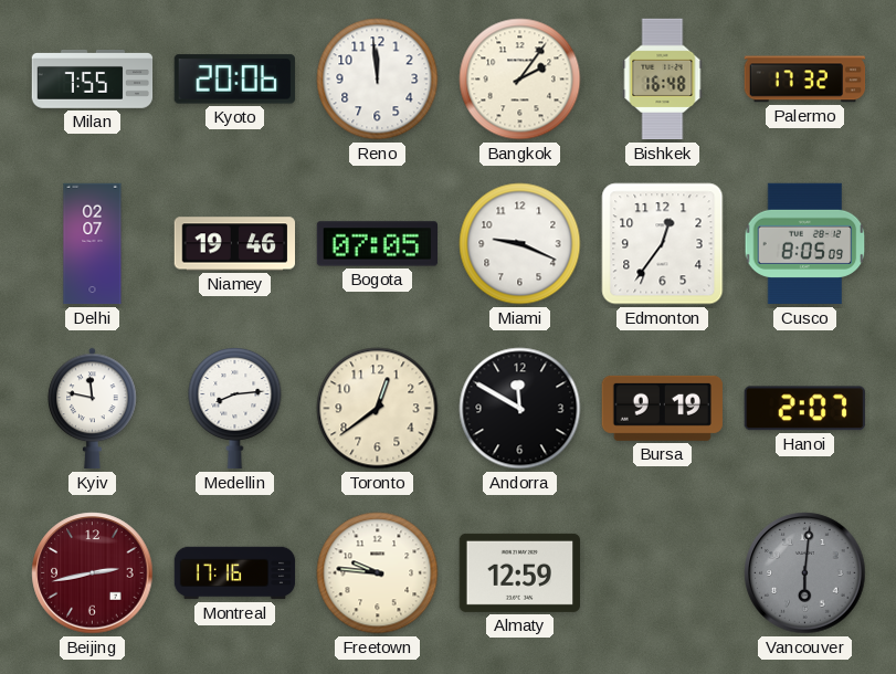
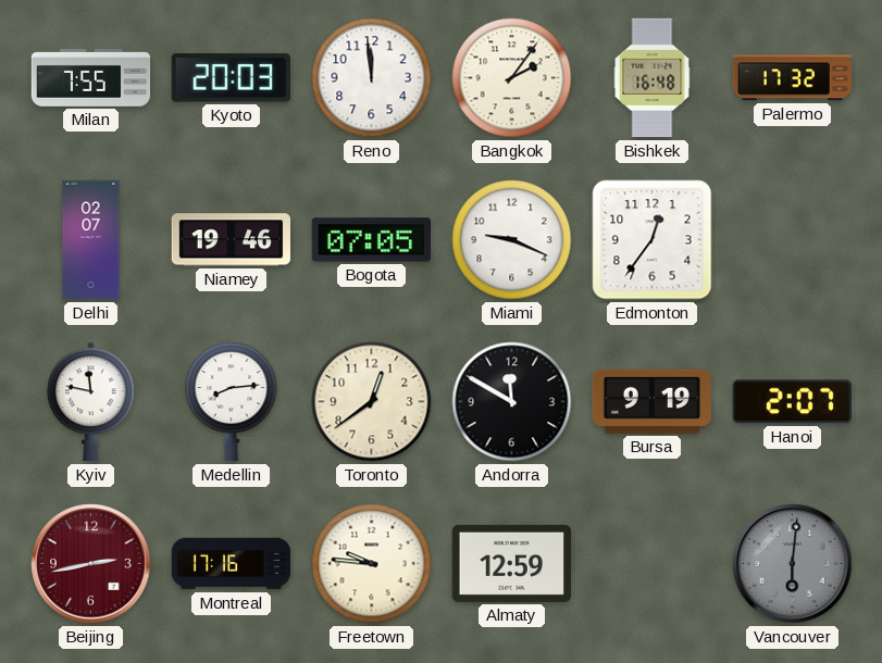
Kyoto: 20:06 -> 20:03 (231, 78)
Cusco: 8:05 -> none (805, 244)
